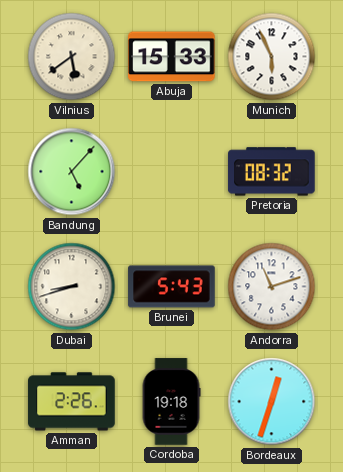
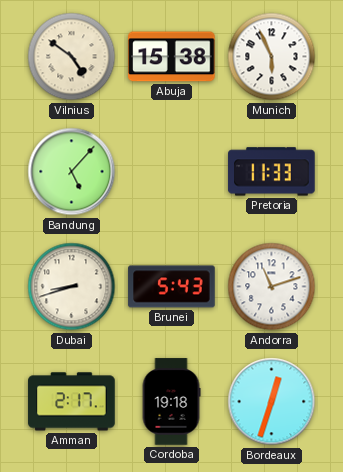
Vilnius: 5:39 -> 4:51 (72, 57)
Abuja: 15:33 -> 15:38 (172, 57)
Pretoria: 08:32 -> 11:33 (272, 172)
Amman: 2:26 -> 2:17 (72, 402)
